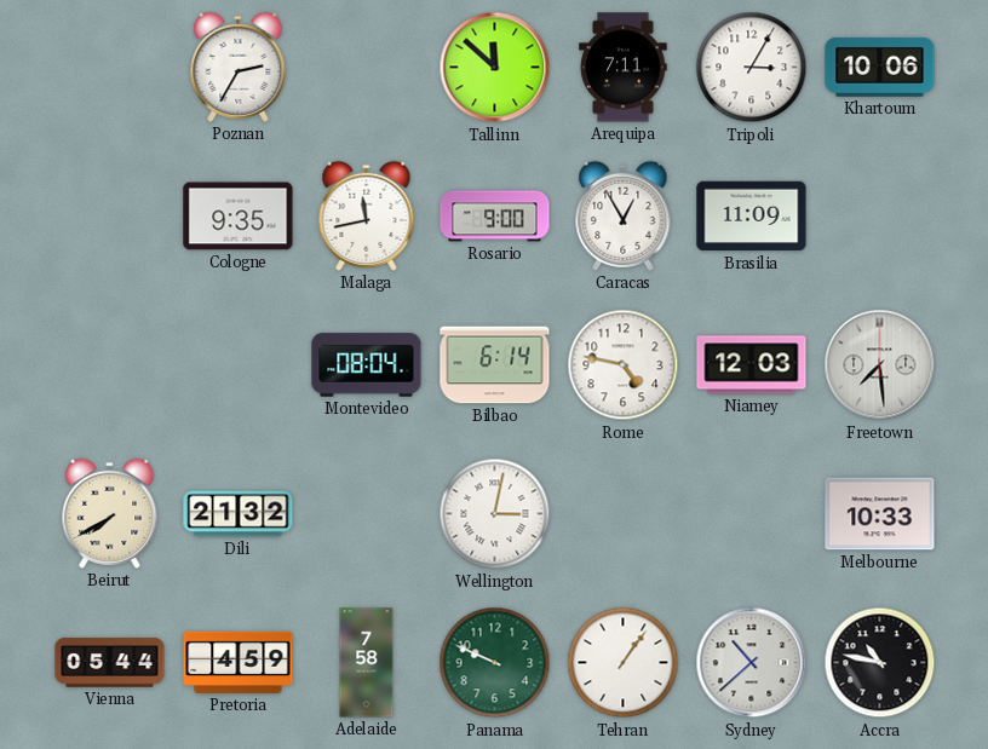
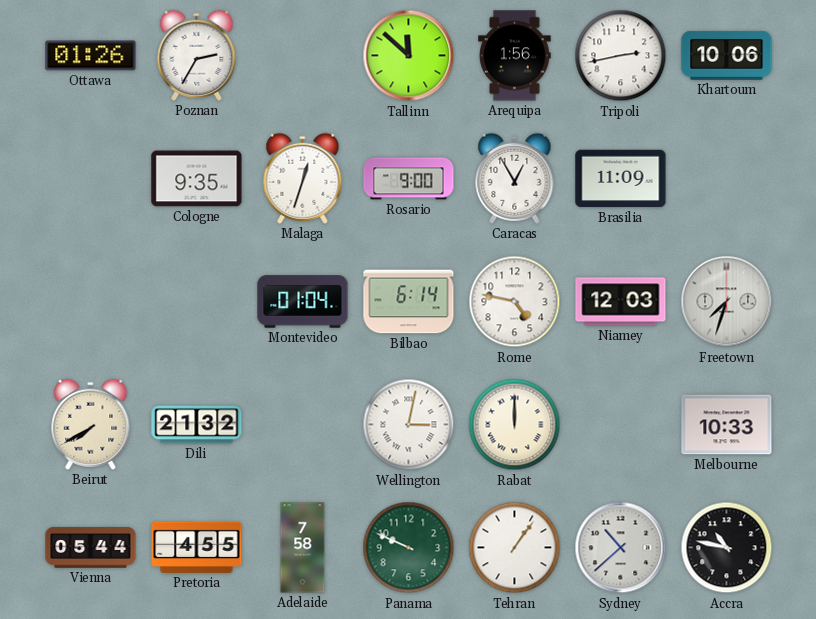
Ottawa: none -> 01:26 (91, 56)
Arequipa: 7:11 -> 1:56 (515, 56)
Tripoli: 3:05 -> 2:43 (621, 56)
Malaga: 11:43 -> 12:33 (303, 178)
Montevideo: 08:04 -> 01:04 (303, 302)
Freetown: 7:29 -> 7:33 (727, 302)
Rabat: none -> 12:00 (515, 425)
Pretoria: 4:59 -> 4:55 (197, 547)
